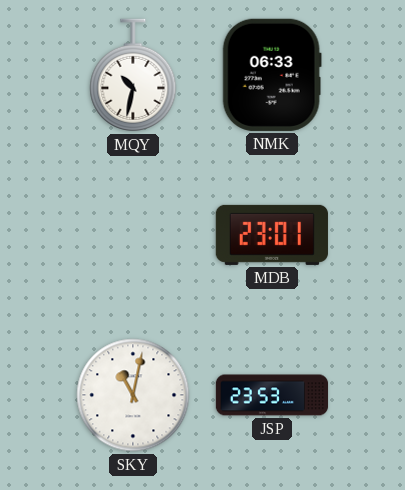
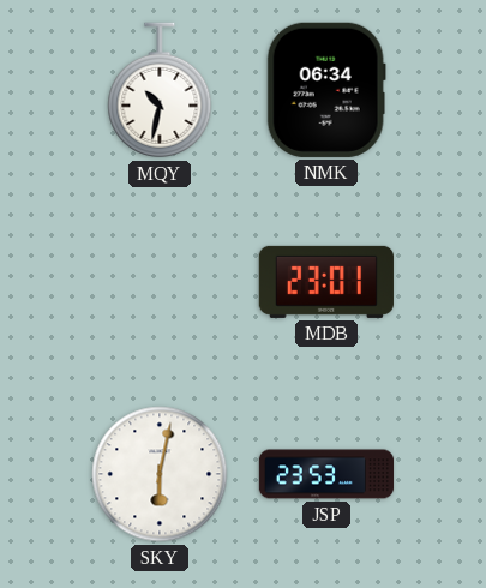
NMK: 06:33 -> 06:34 (326, 90)
SKY: 11:02 -> 6:02 (160, 474)
